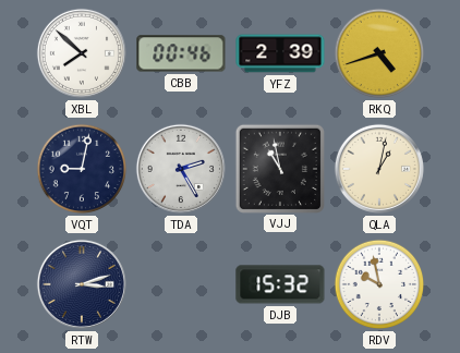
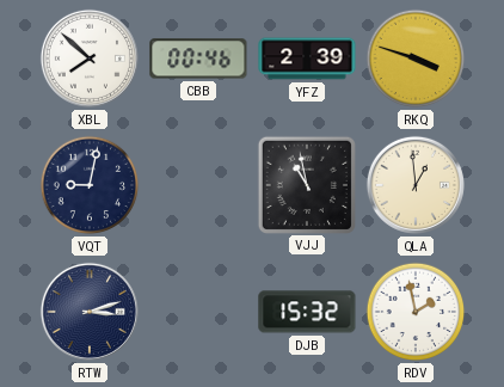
RKQ: 4:42 -> 3:48 (416, 59)
TDA: 2:25 -> none (181, 169)
QLA: 1:02 -> 12:59 (416, 185)
RDV: 9:58 -> 1:58 (416, 312)
